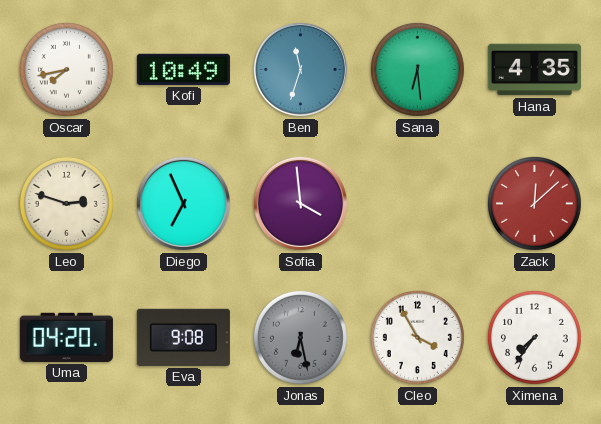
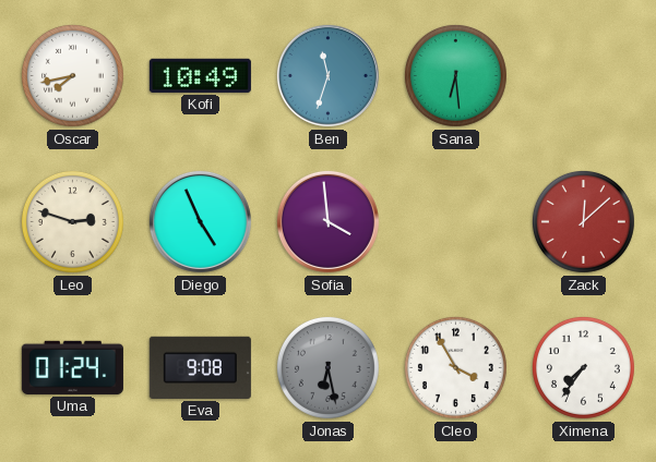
Hana: 4:35 -> none (534, 70)
Diego: 6:56 -> 4:56 (200, 221)
Uma: 04:20 -> 01:24 (72, 367)
